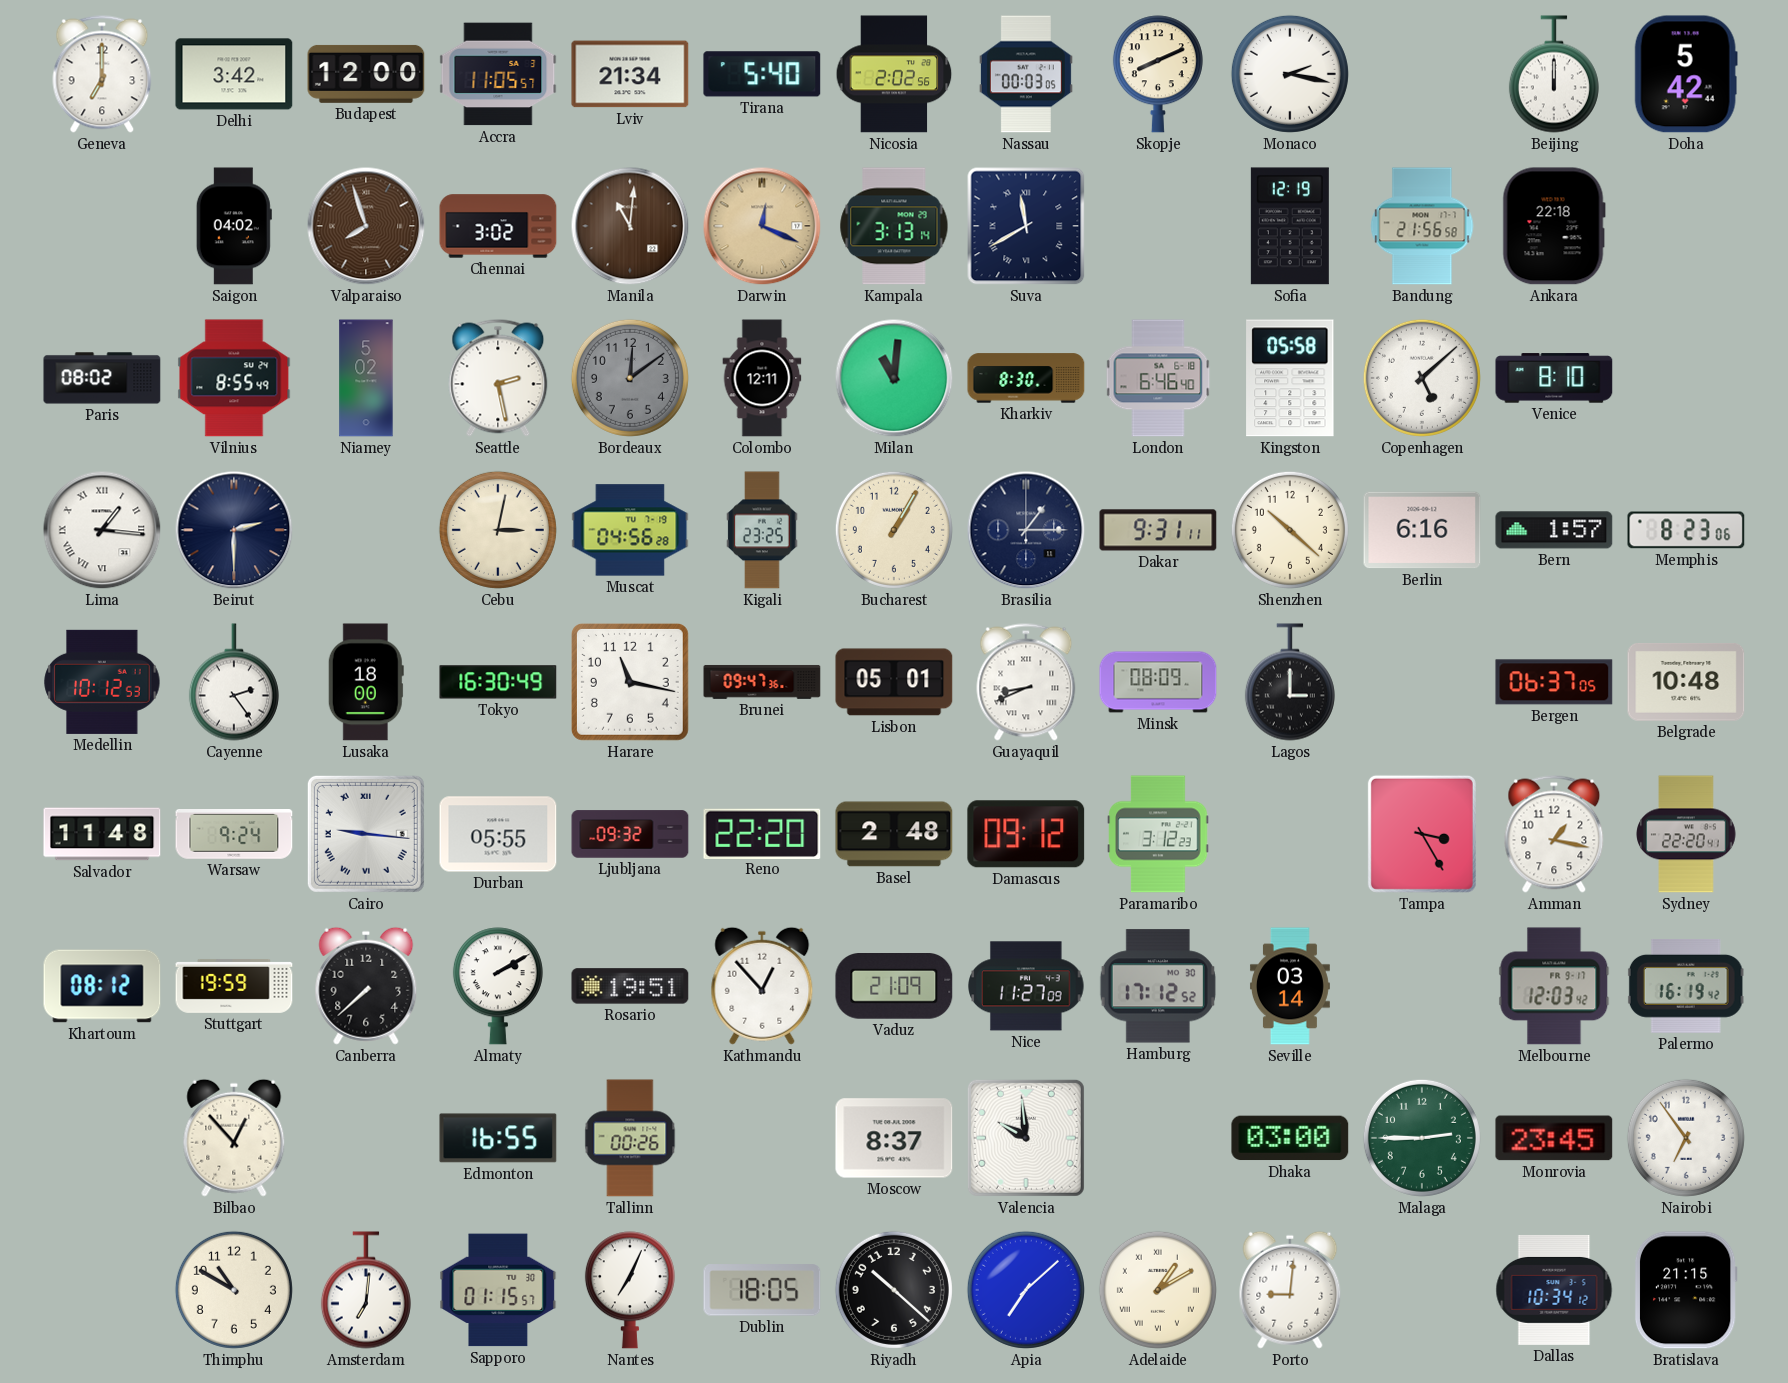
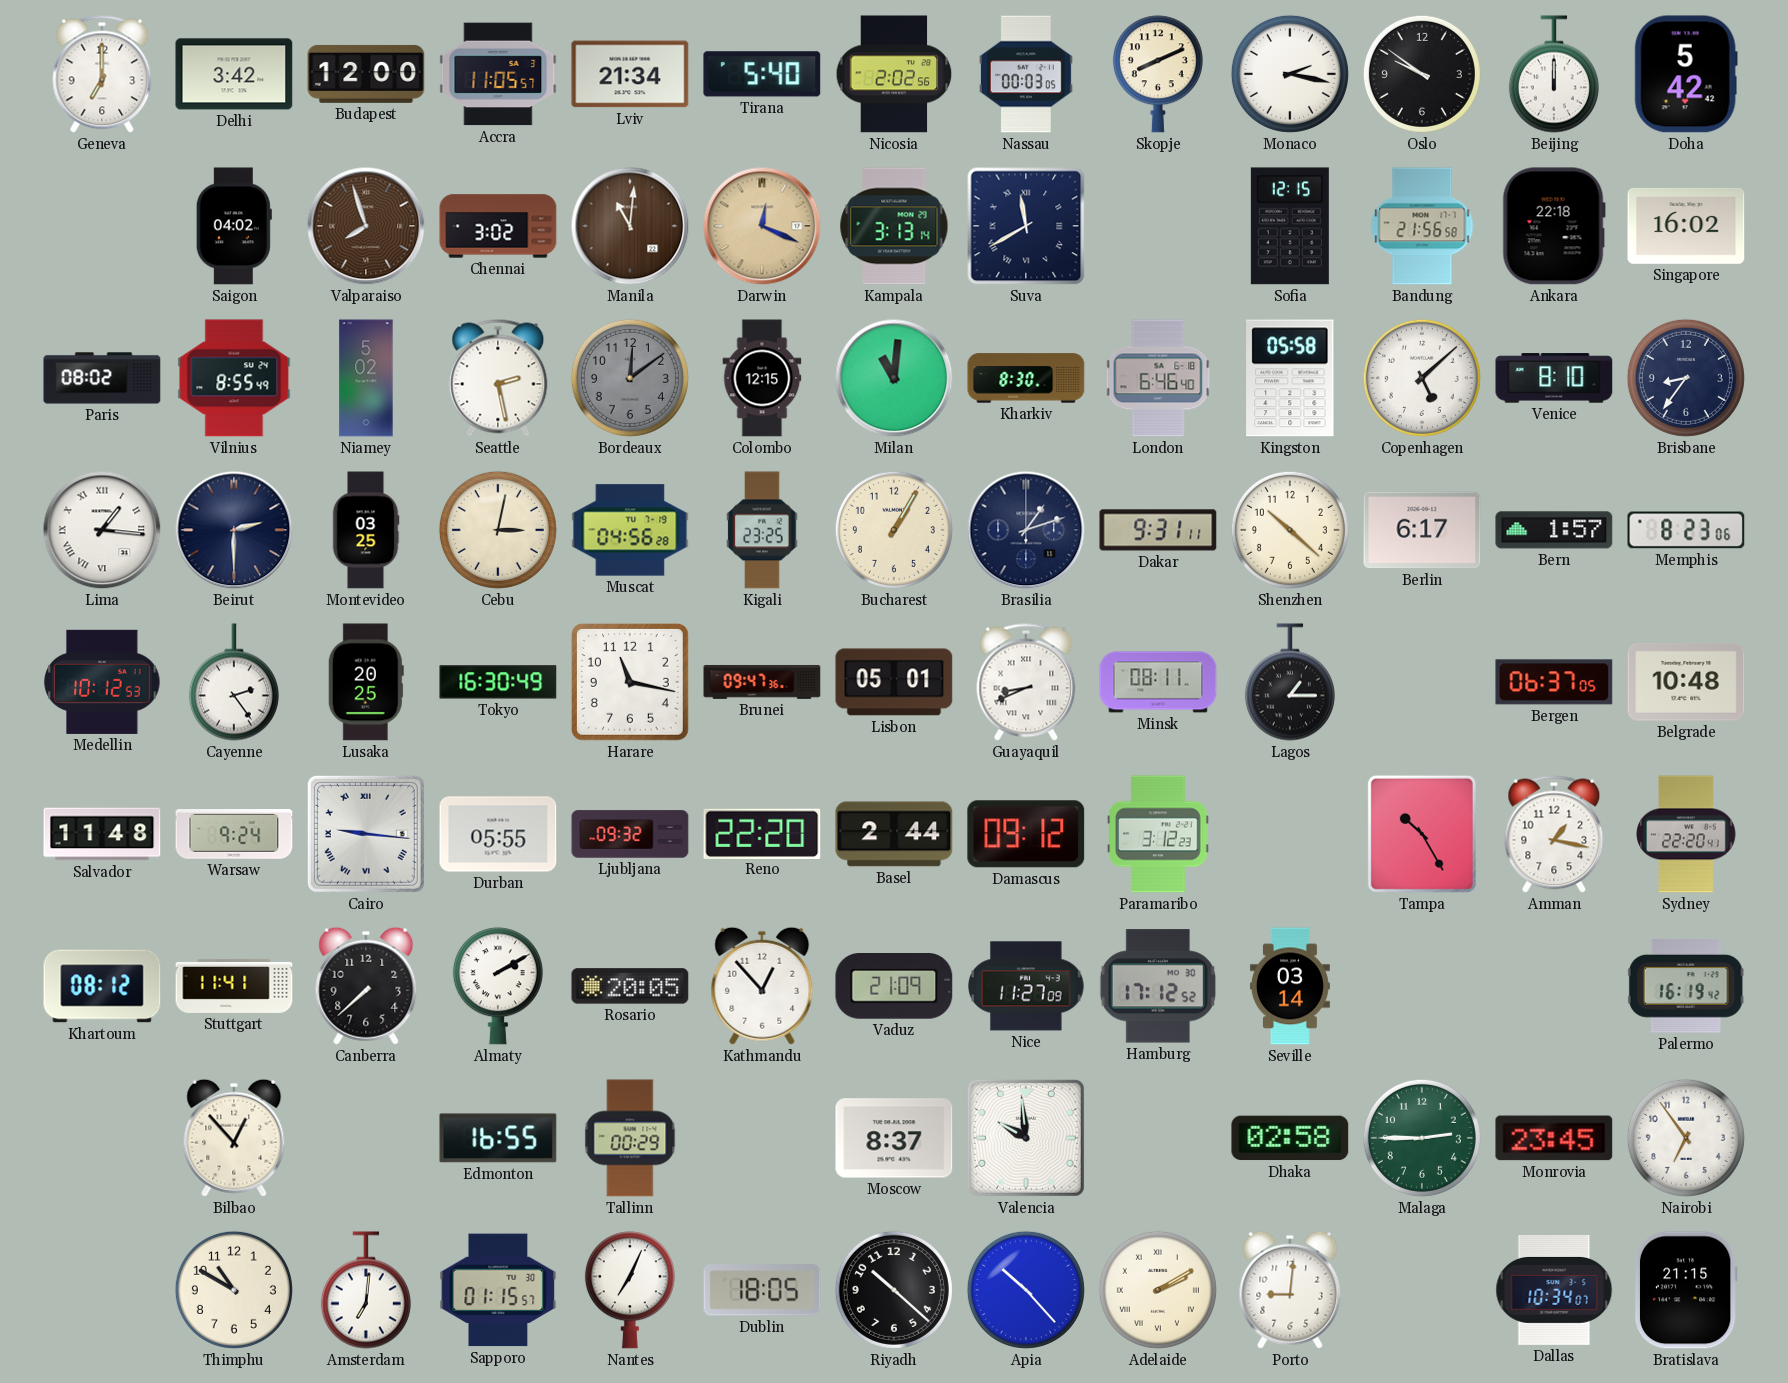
Oslo: none -> 9:51 (1422, 74)
Doha: 5:42:44 -> 5:42:42 (1686, 74)
Sofia: 12:19 -> 12:15 (1290, 226)
Singapore: none -> 16:02 (1686, 226)
Colombo: 12:11 -> 12:15 (762, 378)
Brisbane: none -> 8:36 (1686, 378)
Montevideo: none -> 03:25 (366, 530)
Brasilia: 1:15 -> 1:12 (1026, 530)
Berlin: 6:16 -> 6:17 (1422, 530)
Lusaka: 18:00 -> 20:25 (366, 682)
Minsk: 08:09 -> 08:11 (1158, 682)
Lagos: 3:00 -> 1:15 (1290, 682)
Basel: 2:48 -> 2:44 (894, 834)
Tampa: 3:25 -> 10:25 (1422, 834)
Stuttgart: 19:59 -> 11:41 (234, 986)
Rosario: 19:51 -> 20:05 (630, 986)
Melbourne: 12:03 -> none (1554, 986)
Tallinn: 00:26 -> 00:29 (630, 1138)
Dhaka: 03:00 -> 02:58 (1290, 1138)
Apia: 7:08 -> 10:23 (1026, 1290)
Adelaide: 1:10 -> 2:10 (1158, 1290)
Dallas: 10:34:12 -> 10:34:07 (1554, 1290)
